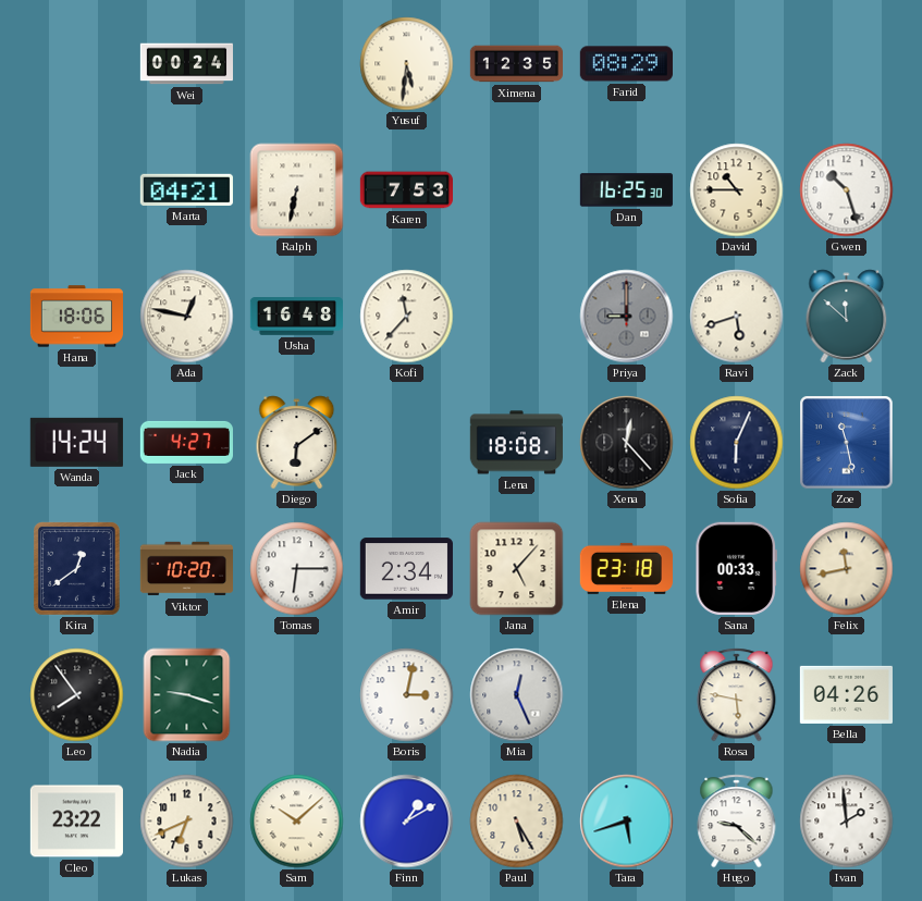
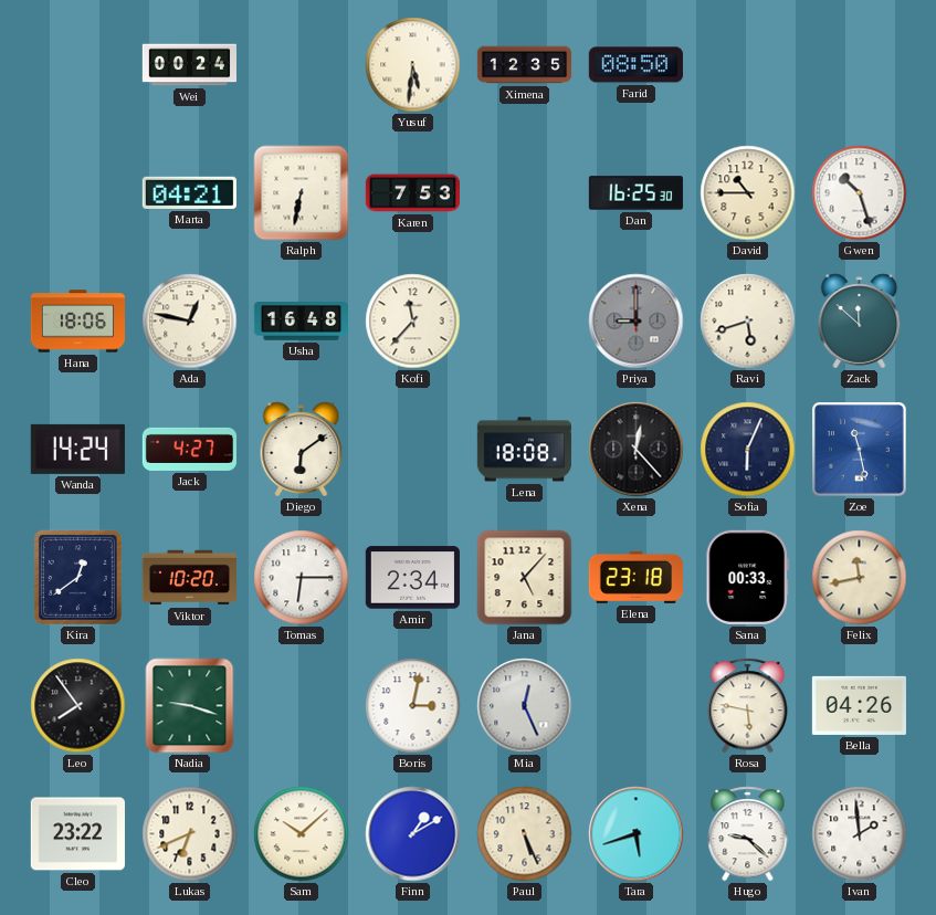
Farid: 08:29 -> 08:50 (635, 65)
Paul: 5:25 -> 5:26 (525, 834)
